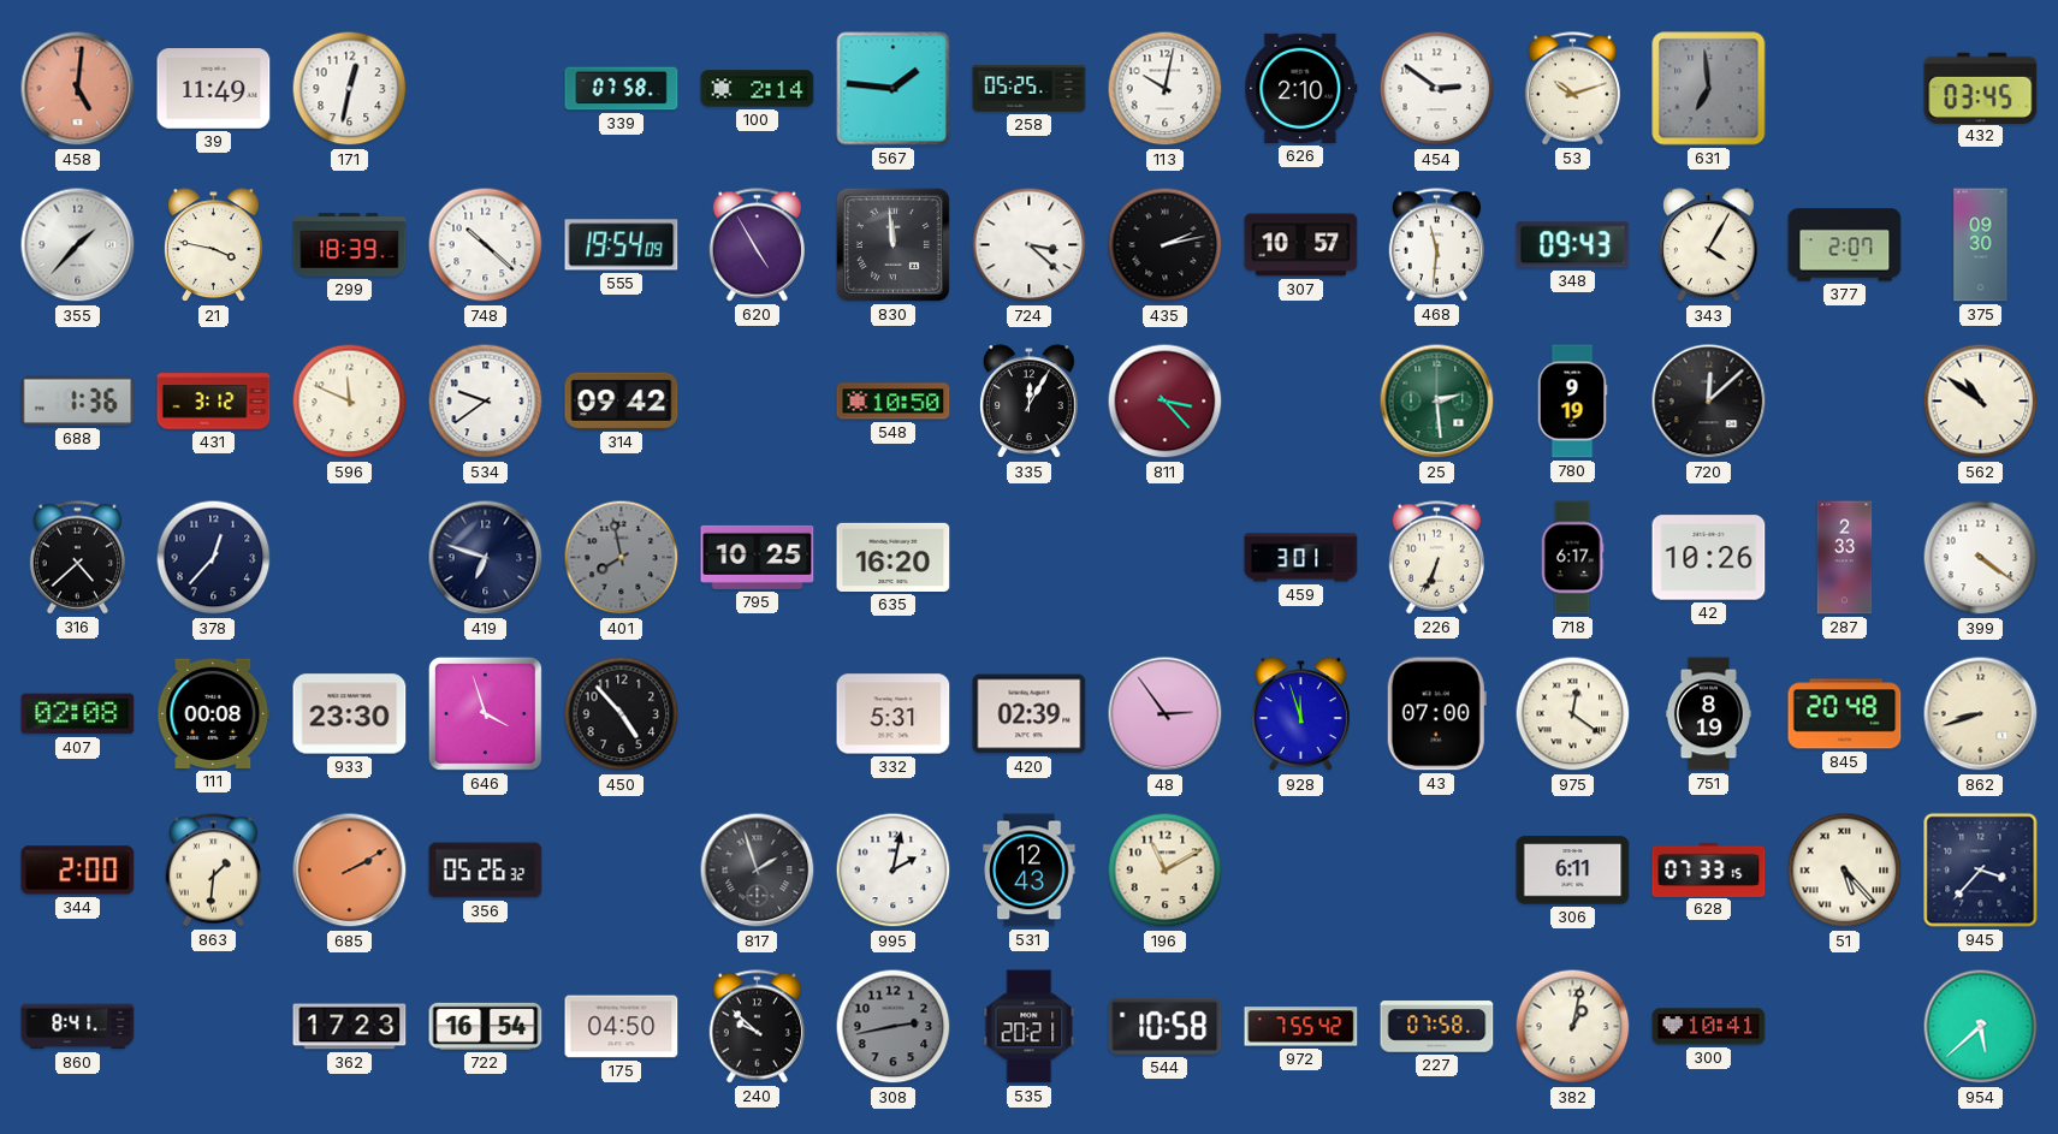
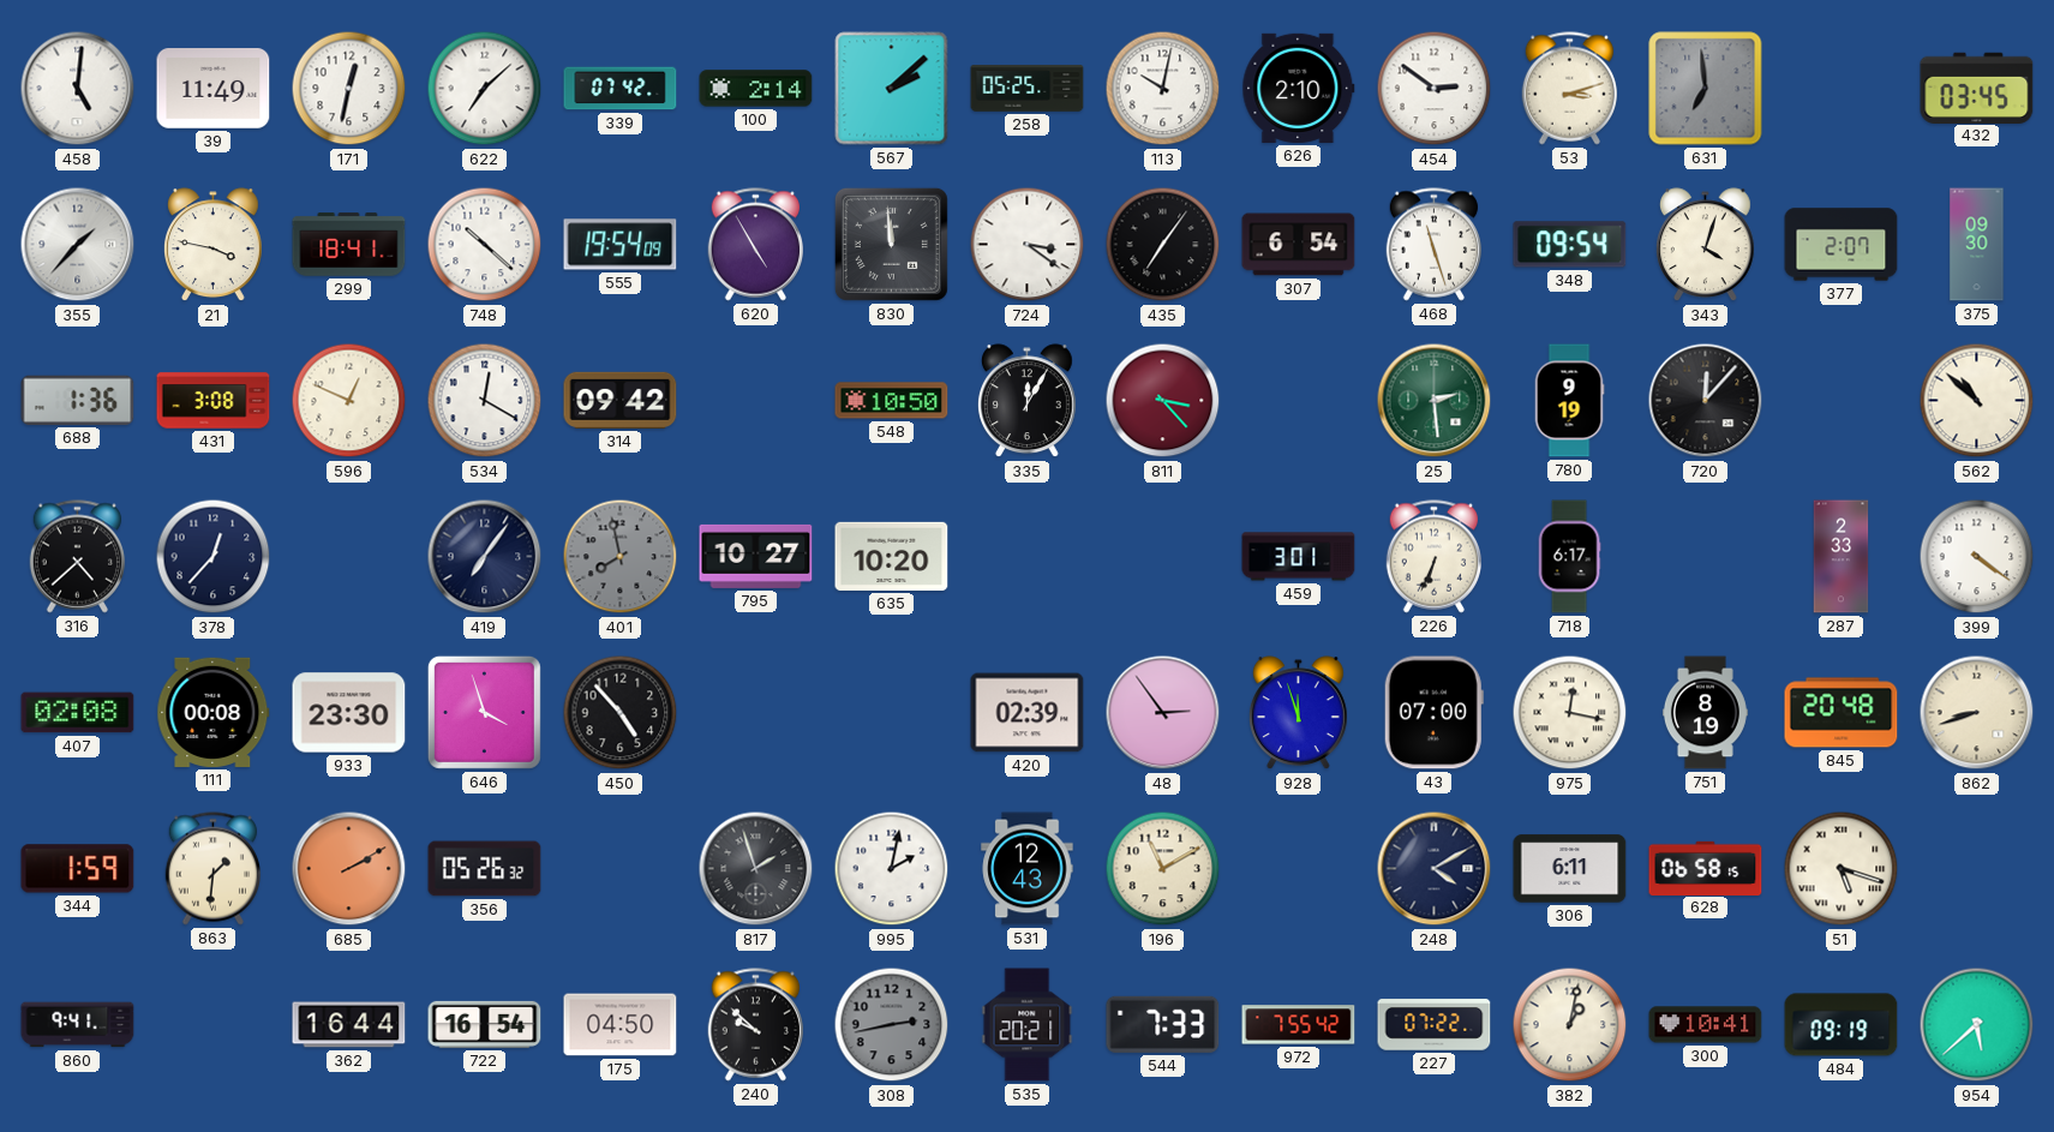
458 dial: salmon -> white (78, 89)
622: none -> 7:08 (485, 89)
339: 07:58 -> 07:42 (621, 89)
567: 1:46 -> 2:08 (892, 89)
53: 10:12 -> 3:12 (1569, 89)
299: 18:39 -> 18:41 (349, 245)
724: 3:22 -> 3:21 (1028, 245)
435: 2:13 -> 7:06 (1163, 245)
307: 10:57 -> 6:54 (1299, 245)
468: 11:31 -> 11:27 (1433, 245)
348: 09:43 -> 09:54 (1570, 245)
343: 4:05 -> 4:03 (1705, 245)
431: 3:12 -> 3:08 (214, 401)
596: 11:49 -> 12:49 (349, 401)
534: 9:39 -> 12:20 (485, 401)
720: 12:08 -> 12:07 (1706, 401)
562: 10:51 -> 10:52 (1977, 401)
419: 6:48 -> 7:06 (485, 557)
795: 10:25 -> 10:27 (756, 556)
635: 16:20 -> 10:20 (892, 556)
42: 10:26 -> none (1709, 558)
332: 5:31 -> none (894, 714)
975: 12:21 -> 12:17 (1570, 713)
344: 2:00 -> 1:59 (78, 869)
248: none -> 4:10 (1435, 869)
628: 07:33 -> 06:58 (1706, 868)
51: 5:23 -> 5:18 (1842, 869)
945: 3:37 -> none (1981, 871)
860: 8:41 -> 9:41 (78, 1025)
362: 17:23 -> 16:44 (349, 1025)
544: 10:58 -> 7:33 (1163, 1024)
227: 07:58 -> 07:22 (1435, 1025)
484: none -> 09:19 (1842, 1025)
